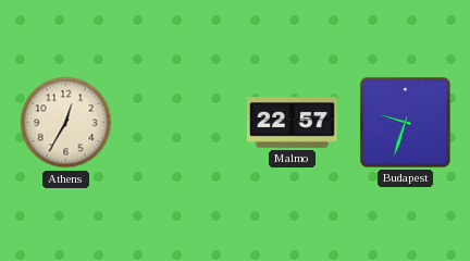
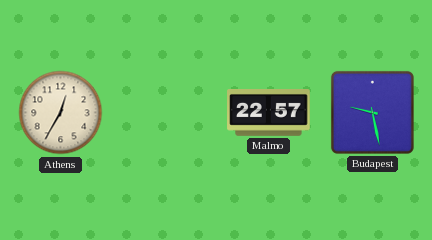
Budapest: 9:33 -> 9:28 (372, 112)
